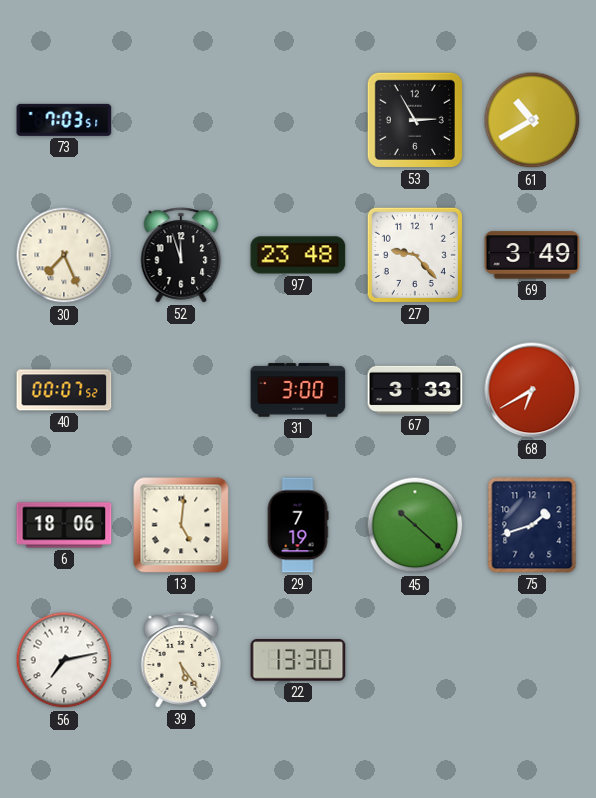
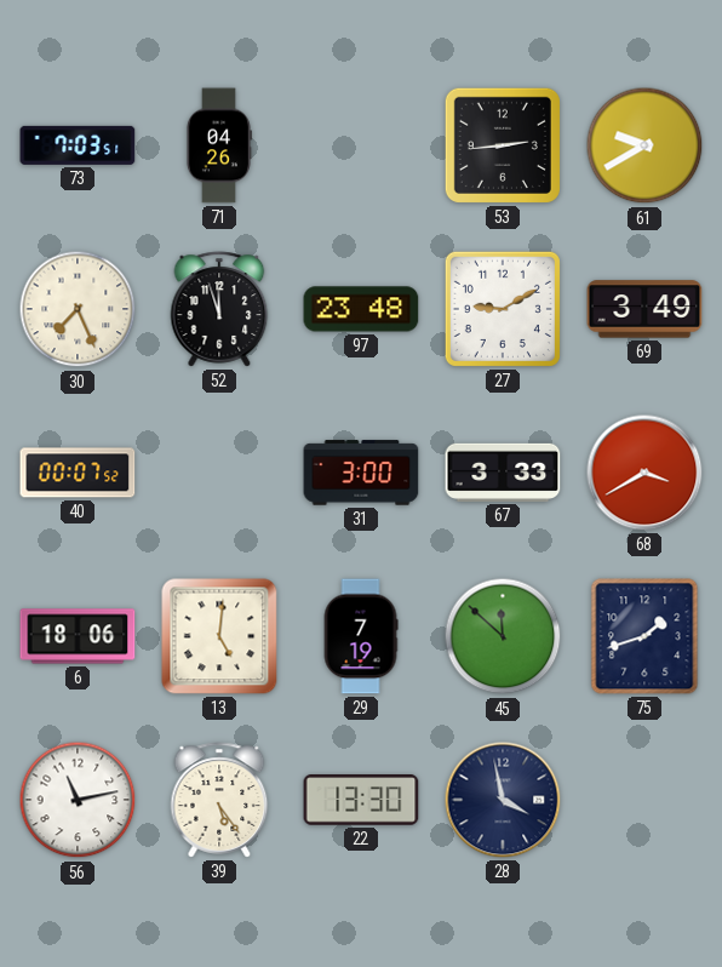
71: none -> 04:26 (218, 145)
53: 2:55 -> 2:44 (503, 145)
61: 10:40 -> 9:40 (644, 145)
27: 9:23 -> 9:10 (503, 309)
68: 6:40 -> 3:40 (644, 473)
45: 10:22 -> 11:52 (503, 636)
56: 7:13 -> 11:13 (78, 800)
28: none -> 3:58 (503, 800)
